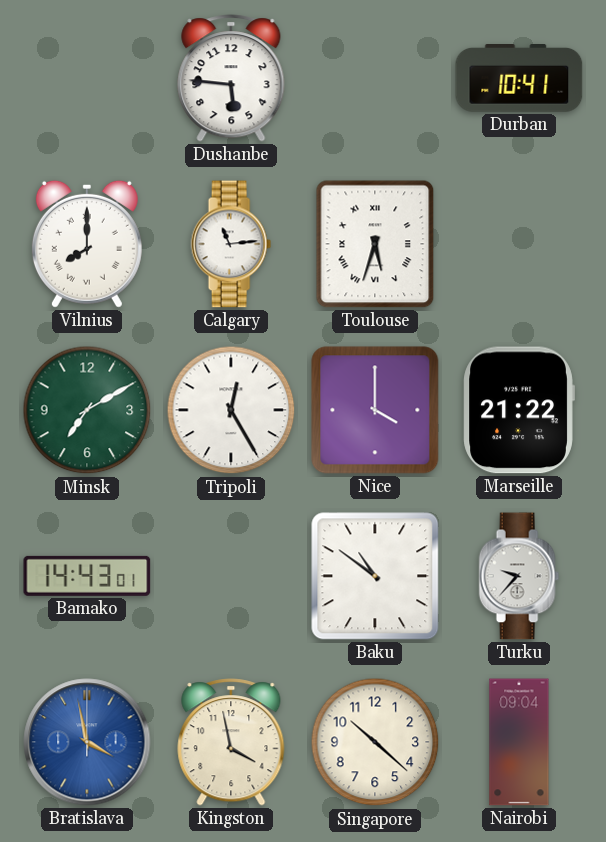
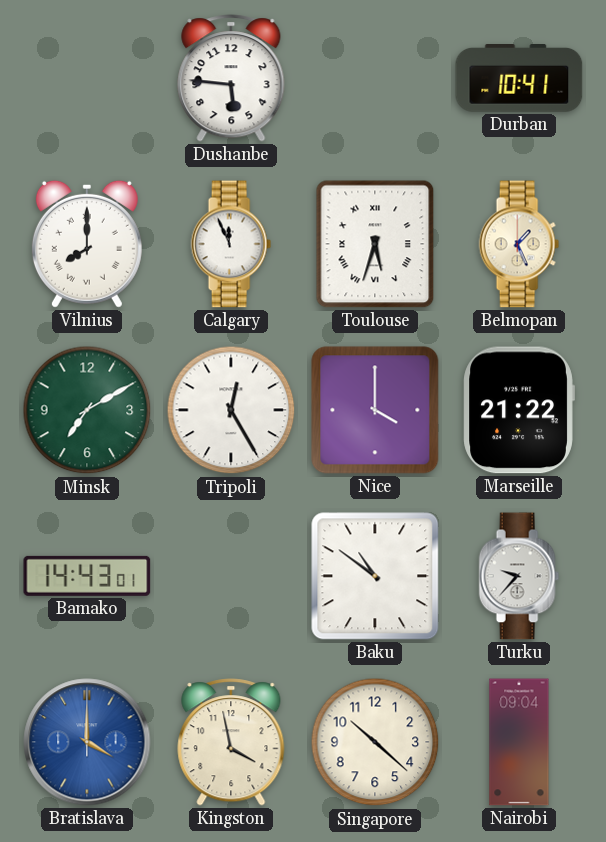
Calgary: 11:14 -> 11:56 (231, 244)
Belmopan: none -> 1:26 (519, 244)
Bratislava: 3:58 -> 4:00 (87, 742)
